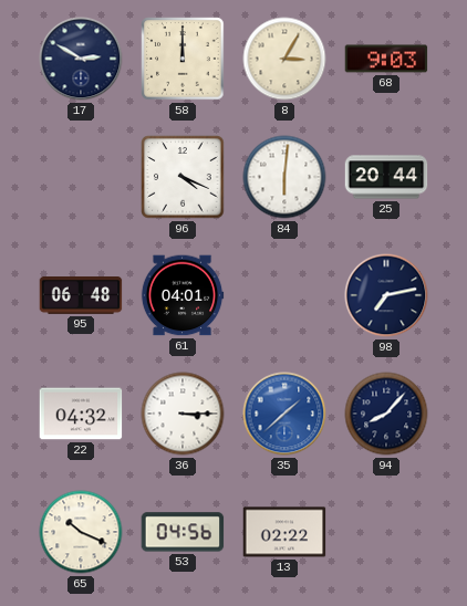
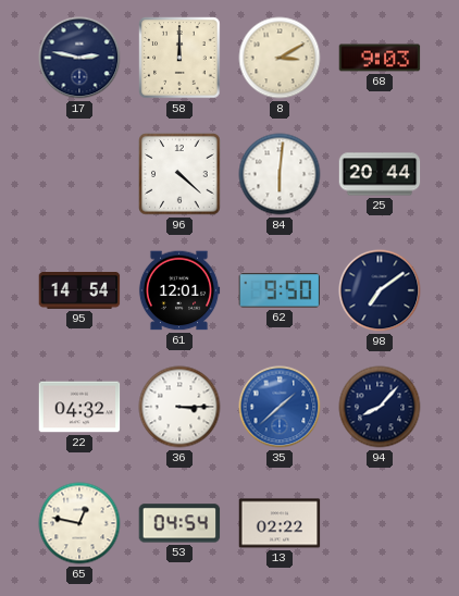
17: 2:50 -> 2:47 (79, 58)
8: 3:05 -> 3:10 (280, 58)
96: 4:19 -> 4:22 (179, 174)
95: 06:48 -> 14:54 (79, 290)
61: 04:01 -> 12:01 (179, 290)
62: none -> 9:50 (280, 290)
98: 7:13 -> 7:09 (380, 290)
65: 10:19 -> 12:47 (79, 523)
53: 04:56 -> 04:54 (179, 523)
